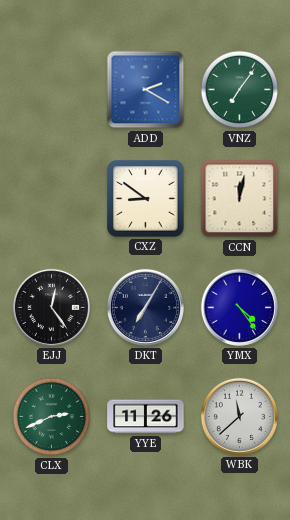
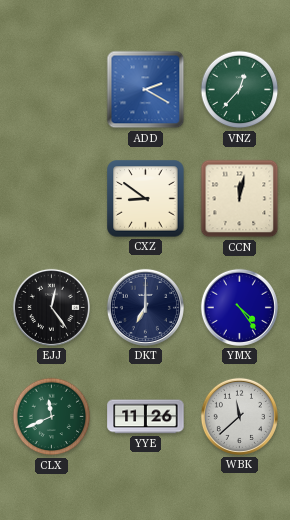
VNZ: 7:06 -> 12:37 (240, 90)
DKT: 7:05 -> 7:00 (145, 307)
CLX: 2:41 -> 11:41 (52, 417)
